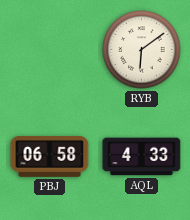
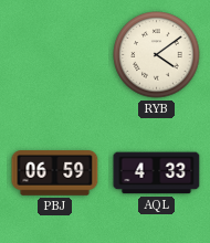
RYB: 6:09 -> 4:09 (157, 55)
PBJ: 06:58 -> 06:59 (55, 173)
